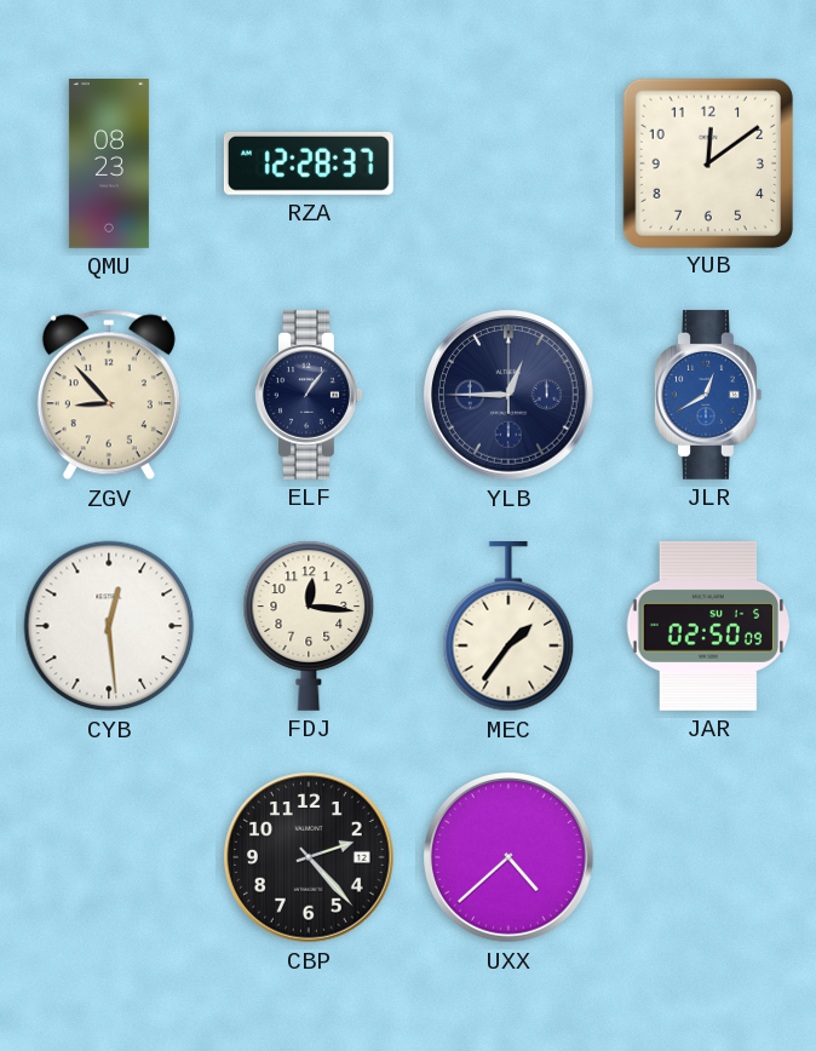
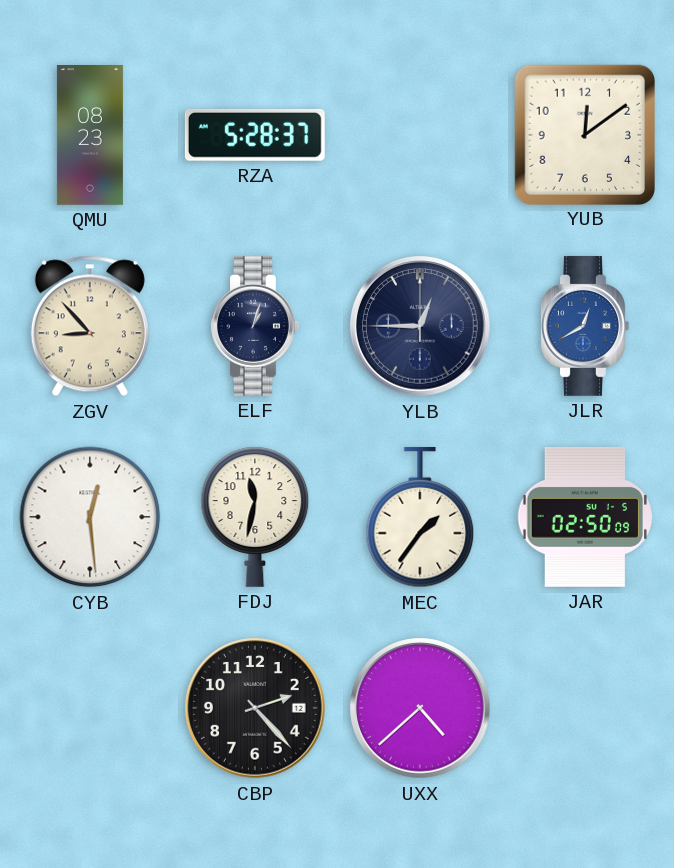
RZA: 12:28 -> 5:28 (255, 135)
ELF: 1:06 -> 1:03 (255, 326)
FDJ: 12:16 -> 11:32 (255, 517)
